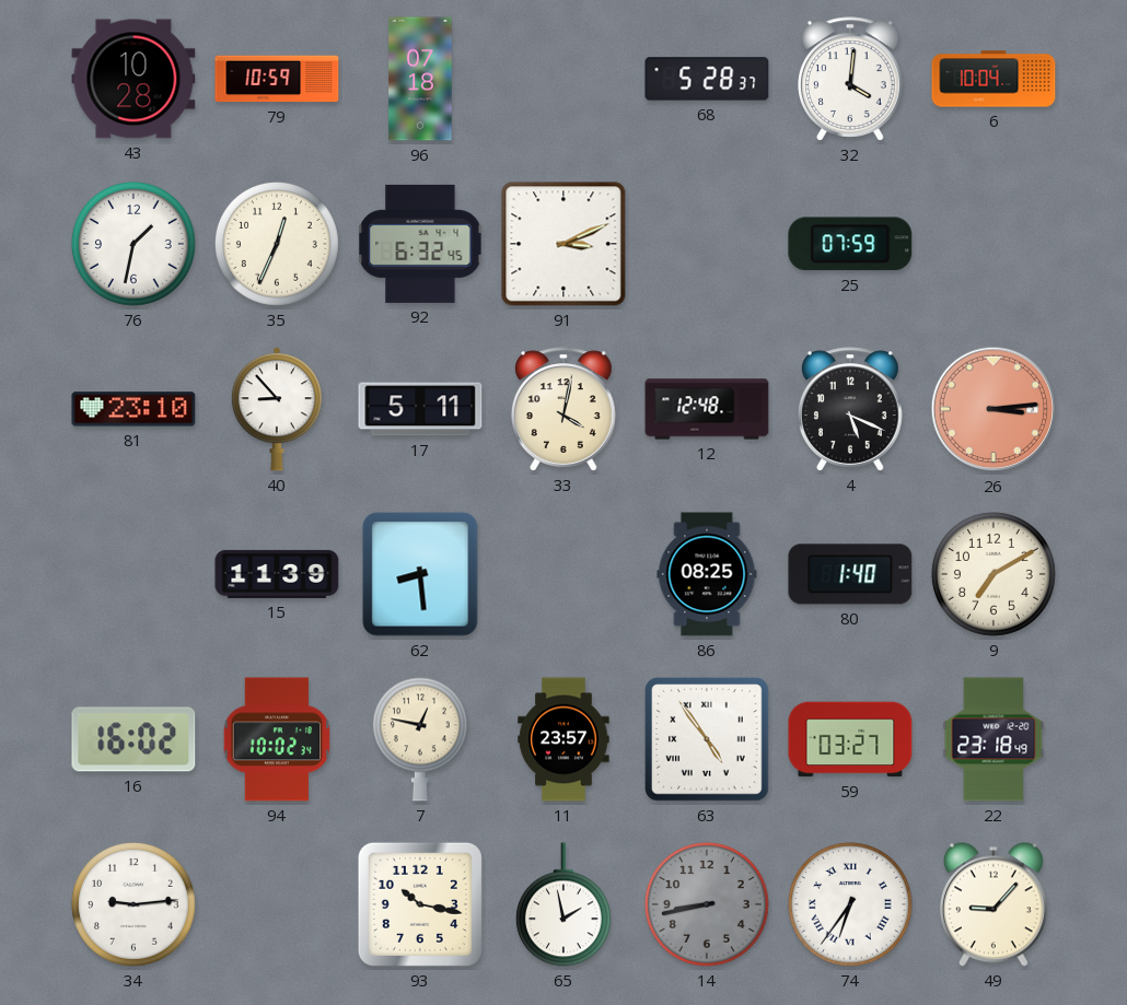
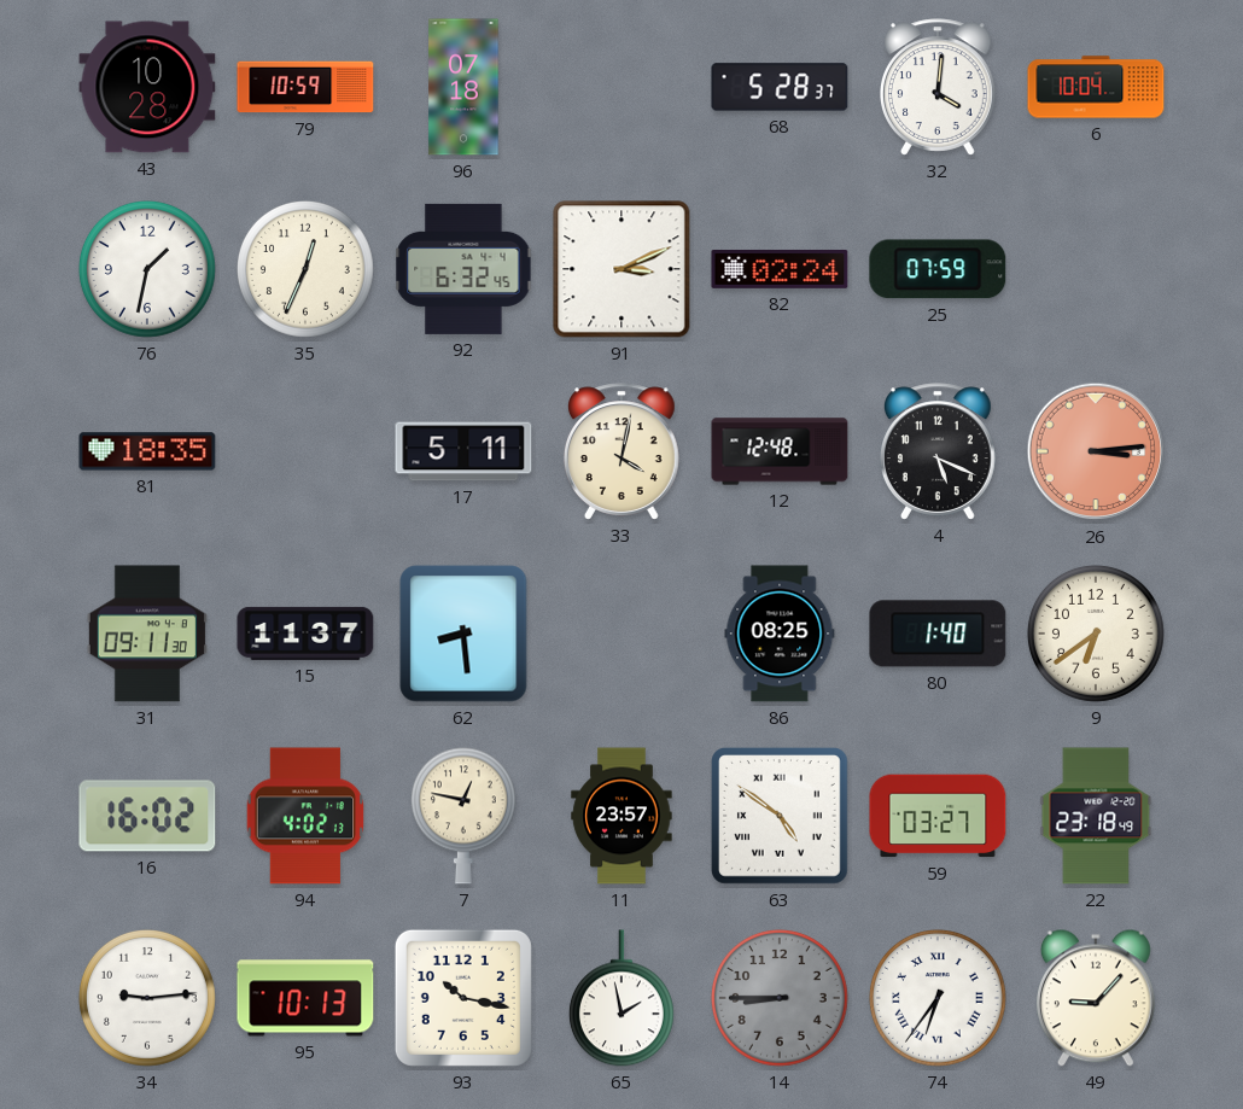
82: none -> 02:24 (780, 269)
81: 23:10 -> 18:35 (147, 451)
40: 8:53 -> none (277, 409)
31: none -> 09:11 (147, 634)
15: 11:39 -> 11:37 (305, 634)
9: 7:10 -> 6:39 (1096, 634)
94: 10:02 -> 4:02 (305, 816)
63: 4:54 -> 4:51 (781, 817)
95: none -> 10:13 (305, 998)
14: 8:43 -> 8:45 (780, 998)
